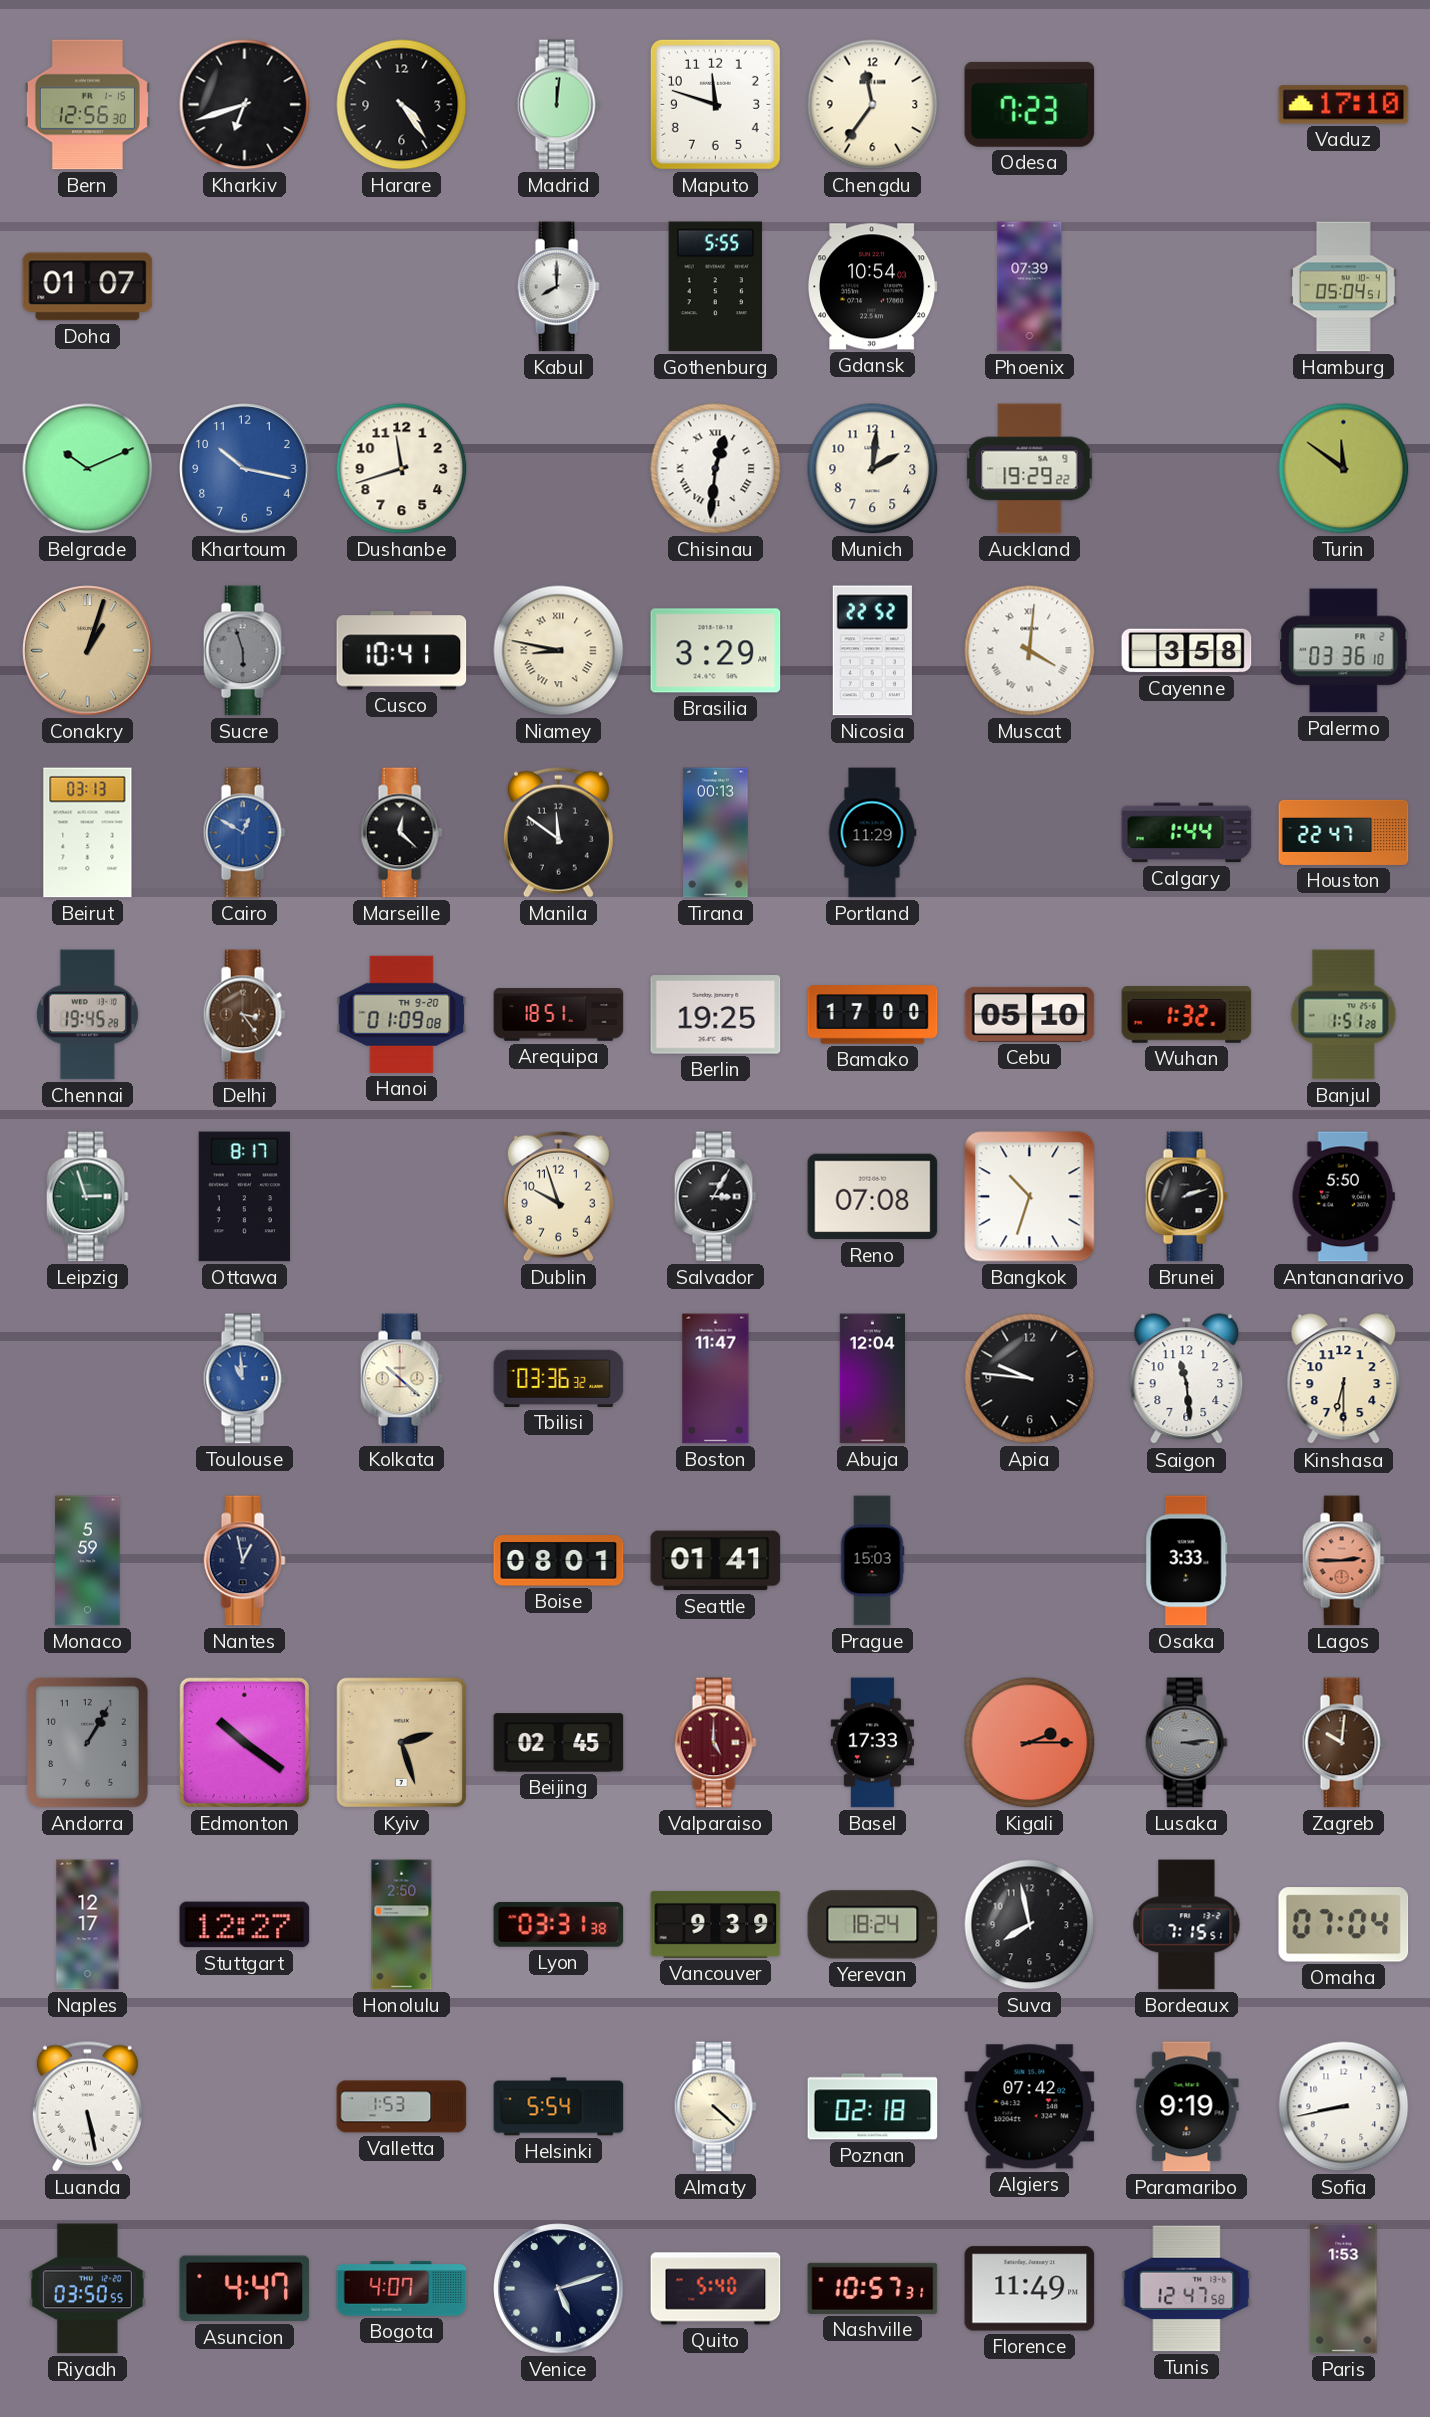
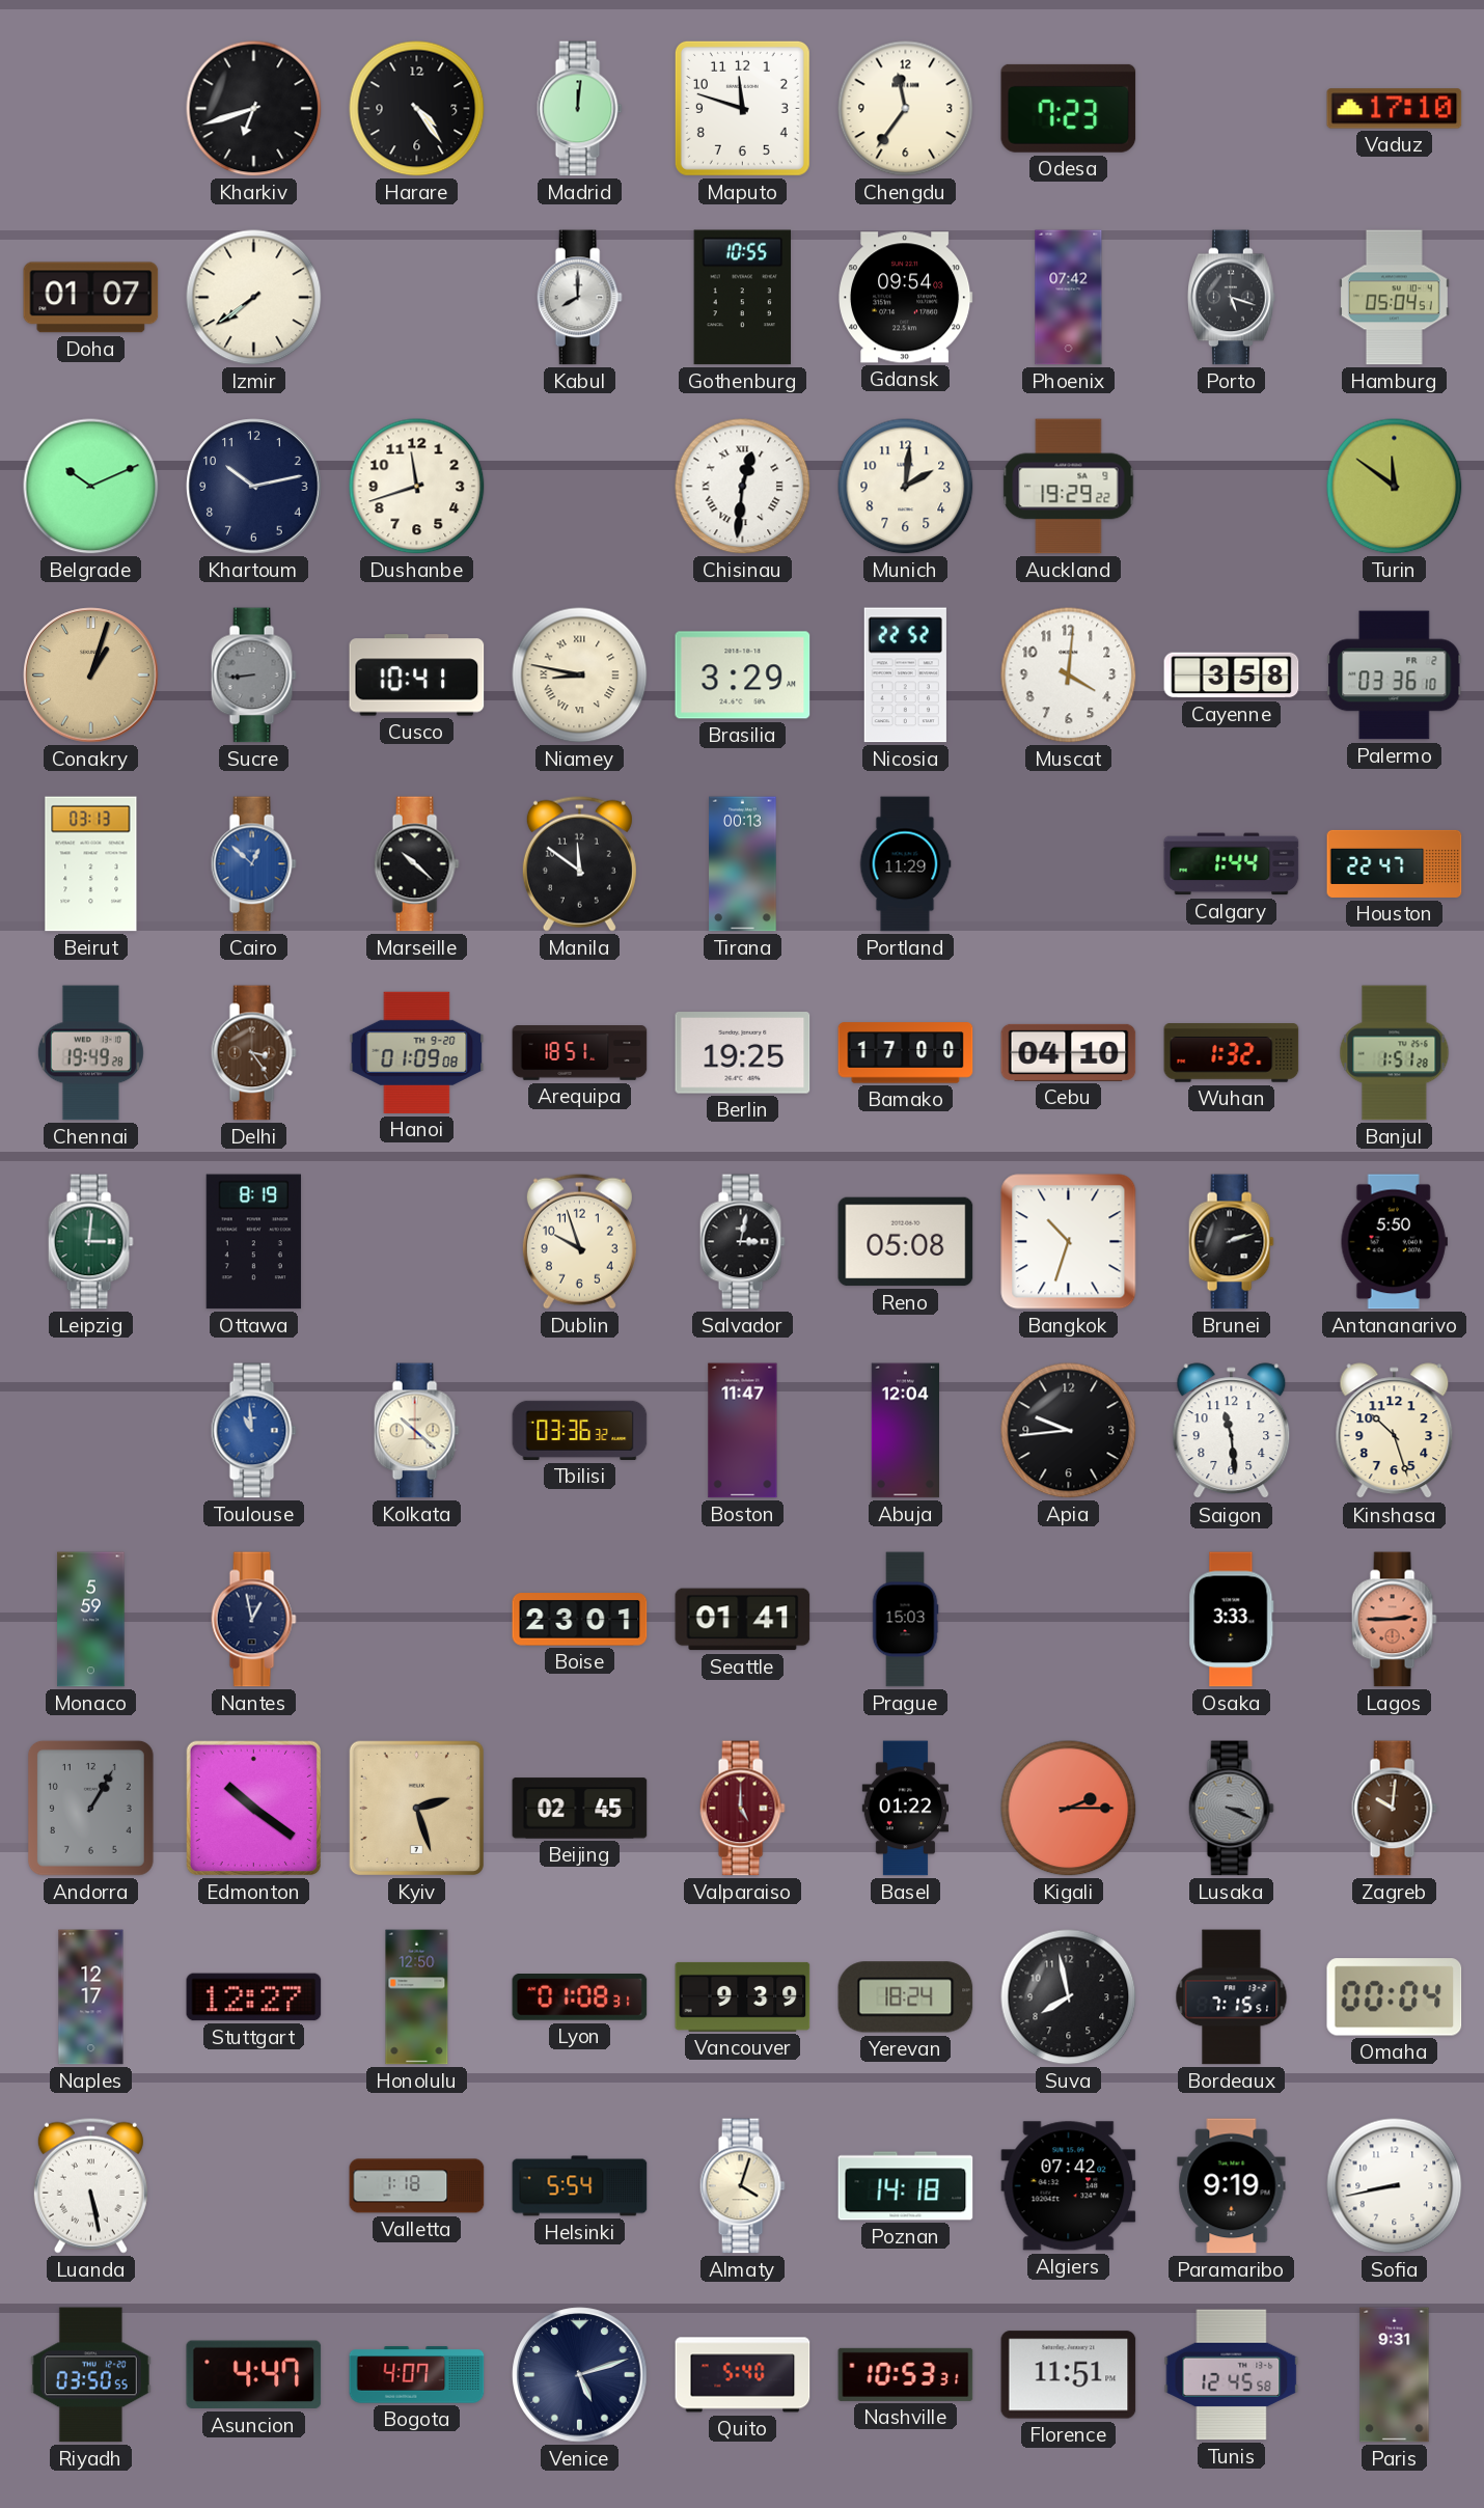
Bern: 12:56 -> none (87, 105)
Izmir: none -> 7:39 (254, 298)
Gothenburg: 5:55 -> 10:55 (742, 298)
Gdansk: 10:54 -> 09:54 (906, 298)
Phoenix: 07:39 -> 07:42 (1069, 298)
Porto: none -> 5:18 (1232, 298)
Khartoum: 10:17 -> 10:13 (254, 487)
Khartoum dial: blue -> navy (254, 487)
Sucre: 5:57 -> 8:44 (253, 676)
Muscat numerals: Roman -> Arabic (1069, 676)
Cairo: 12:50 -> 12:52 (253, 864)
Marseille: 12:22 -> 10:22 (416, 864)
Chennai: 19:45 -> 19:49 (90, 1053)
Cebu: 05:10 -> 04:10 (1069, 1052)
Leipzig: 2:57 -> 3:01 (90, 1242)
Ottawa: 8:17 -> 8:19 (253, 1242)
Salvador: 3:05 -> 3:02 (742, 1242)
Reno: 07:08 -> 05:08 (906, 1242)
Apia: 9:46 -> 9:44 (1069, 1431)
Kinshasa: 6:30 -> 10:27 (1395, 1431)
Boise: 08:01 -> 23:01 (580, 1620)
Basel: 17:33 -> 01:22 (906, 1809)
Lusaka: 3:14 -> 3:19 (1231, 1809)
Honolulu: 2:50 -> 12:50 (417, 1997)
Lyon: 03:31 -> 01:08 (580, 1997)
Omaha: 07:04 -> 00:04 (1395, 1997)
Valletta: 1:53 -> 1:18 (417, 2186)
Almaty: 4:22 -> 4:03 (742, 2186)
Poznan: 02:18 -> 14:18 (906, 2186)
Nashville: 10:57 -> 10:53 (906, 2374)
Florence: 11:49 -> 11:51 (1069, 2375)
Tunis: 12:47 -> 12:45 (1232, 2375)
Paris: 1:53 -> 9:31 (1395, 2375)
